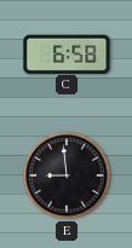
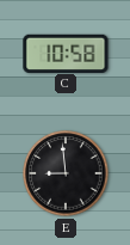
C: 6:58 -> 10:58 (66, 53)
